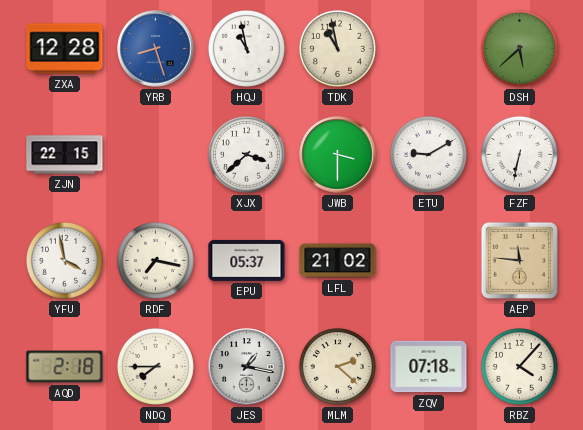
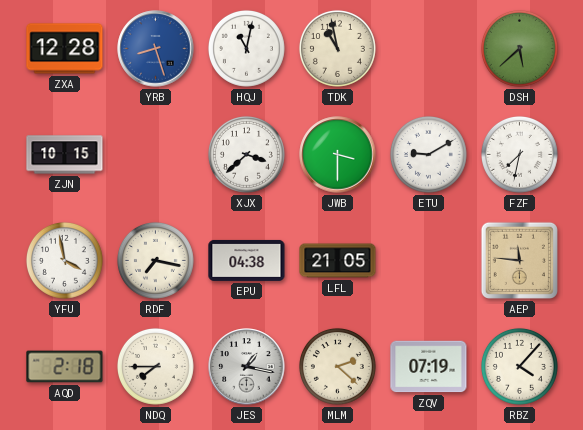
HQJ: 10:58 -> 11:02 (246, 48)
ZJN: 22:15 -> 10:15 (65, 155)
FZF: 6:32 -> 7:32 (519, 154)
EPU: 05:37 -> 04:38 (247, 260)
LFL: 21:02 -> 21:05 (338, 261)
ZQV: 07:18 -> 07:19 (429, 367)
